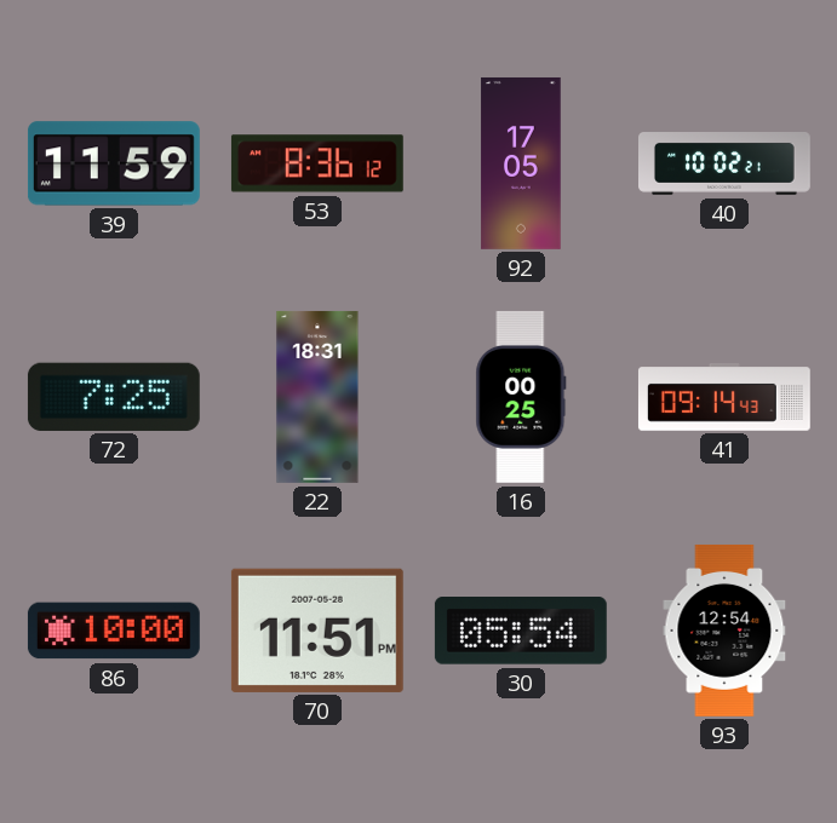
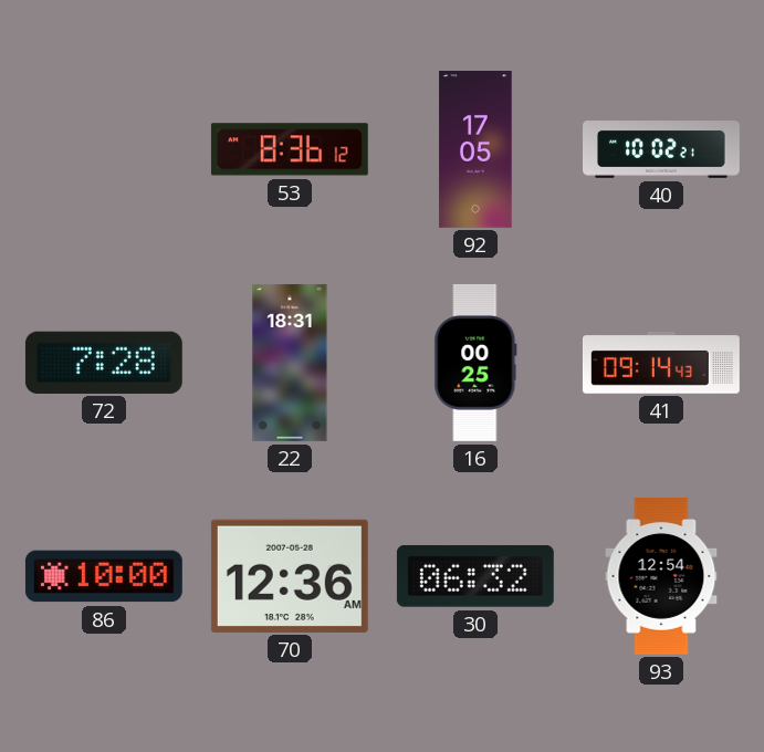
39: 11:59 -> none (114, 163)
72: 7:25 -> 7:28 (104, 363)
70: 11:51 -> 12:36 (290, 576)
30: 05:54 -> 06:32 (475, 576)
